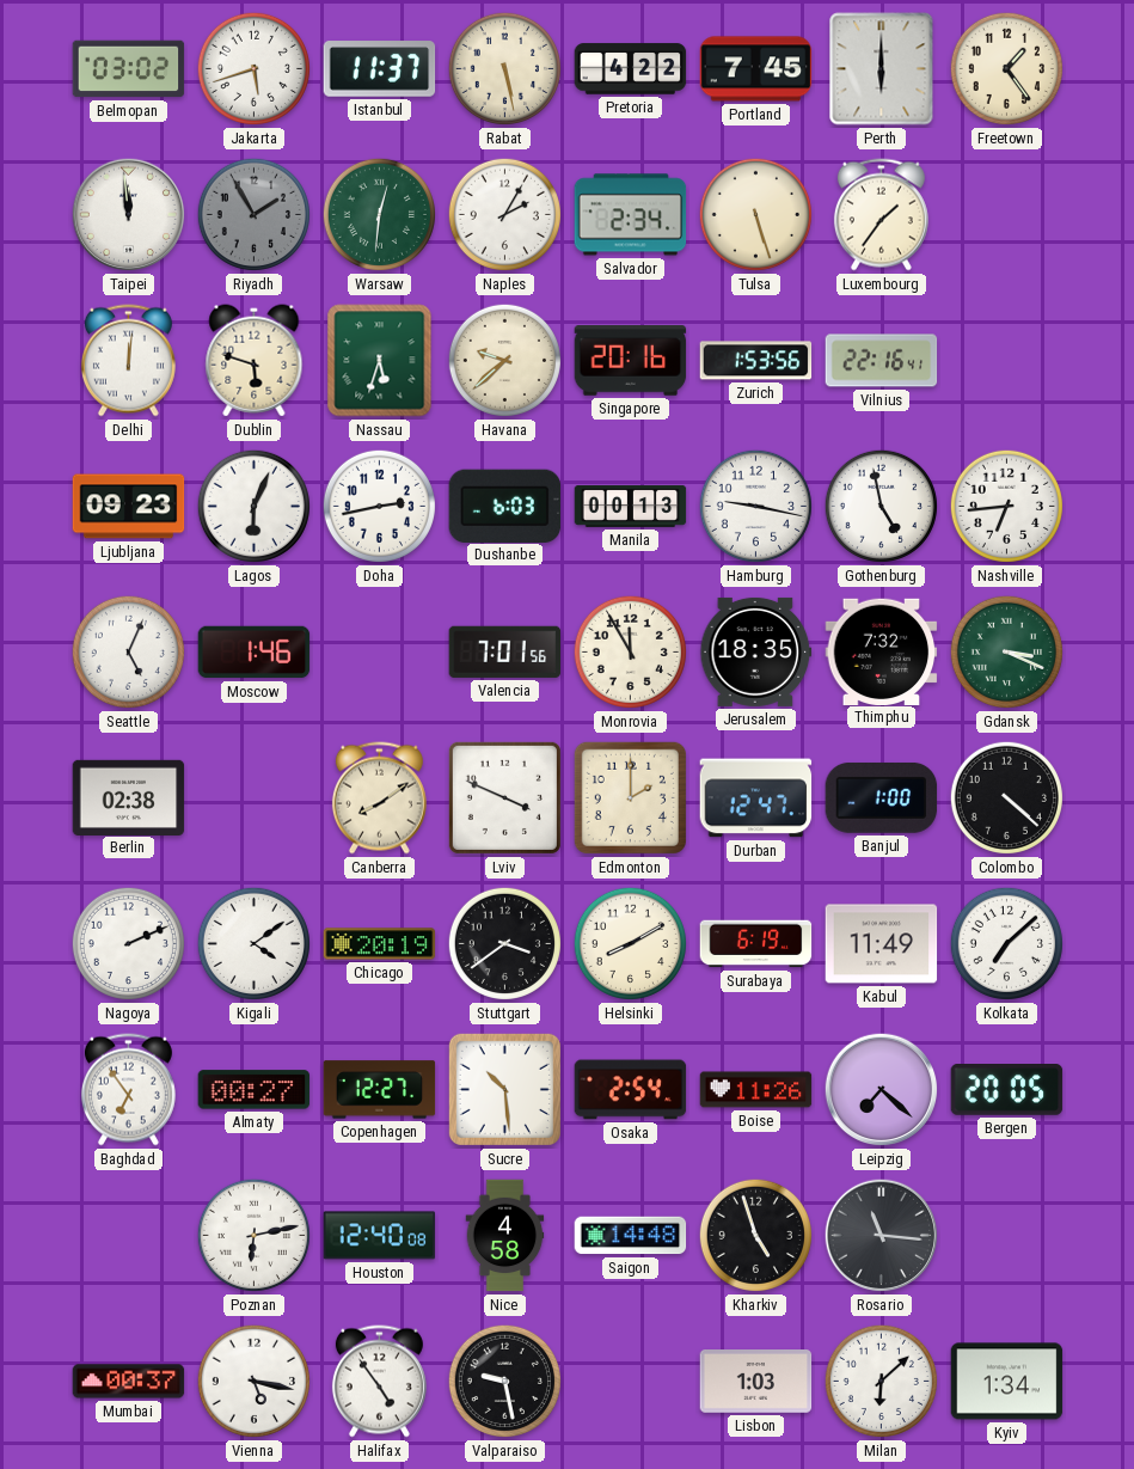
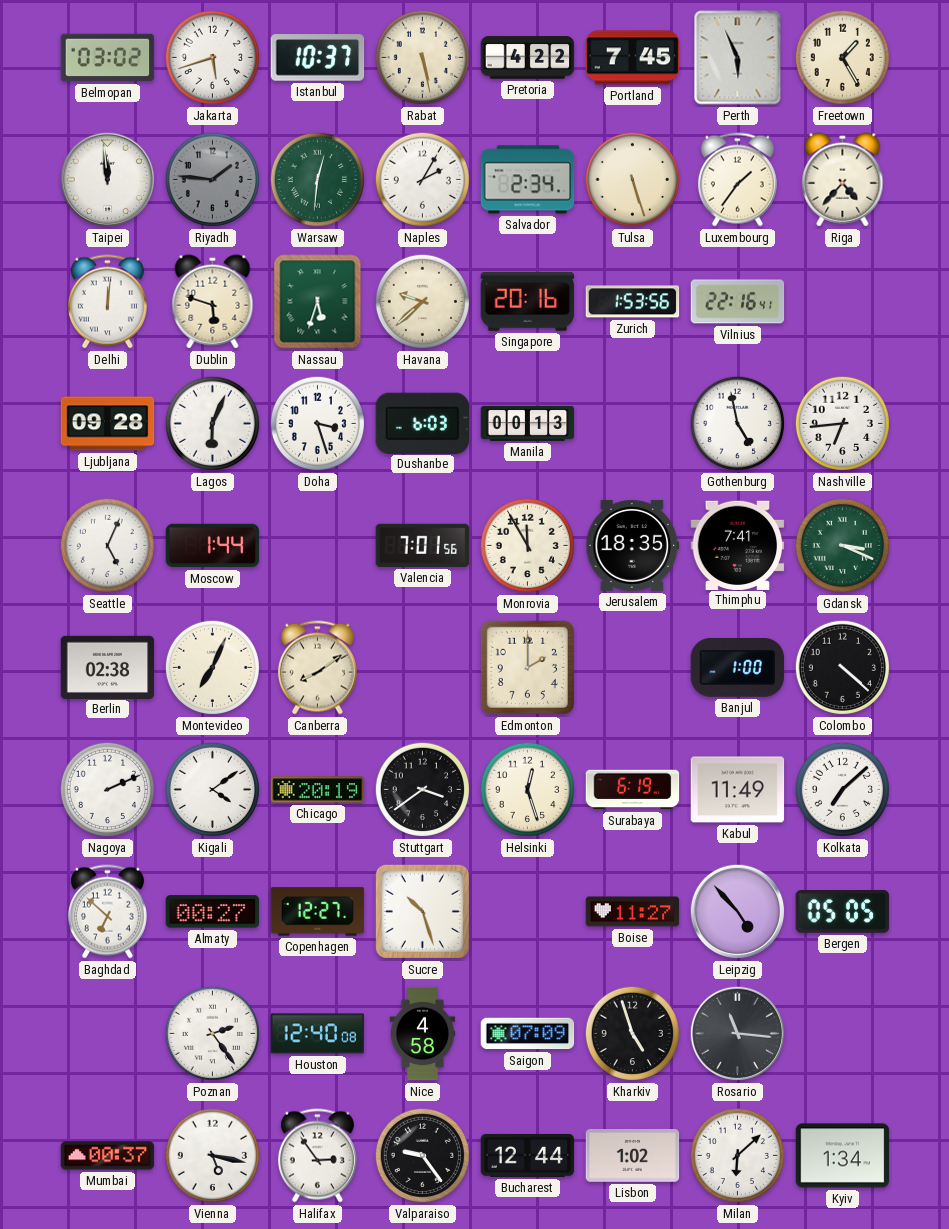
Istanbul: 11:37 -> 10:37 (318, 58)
Perth: 6:00 -> 5:56 (738, 58)
Freetown: 1:24 -> 1:25 (842, 57)
Riyadh: 1:55 -> 1:46 (212, 179)
Riga: none -> 4:37 (843, 180)
Ljubljana: 09:23 -> 09:28 (108, 424)
Doha: 2:43 -> 3:27 (317, 423)
Hamburg: 9:17 -> none (755, 506)
Moscow: 1:46 -> 1:44 (213, 546)
Thimphu: 7:32 -> 7:41 (738, 545)
Montevideo: none -> 7:04 (212, 667)
Lviv: 3:49 -> none (504, 797)
Durban: 12:47 -> none (756, 798)
Helsinki: 8:10 -> 12:27 (527, 789)
Baghdad: 6:54 -> 6:52 (107, 912)
Sucre: 10:29 -> 10:27 (422, 911)
Osaka: 2:54 -> none (631, 1090)
Boise: 11:26 -> 11:27 (633, 912)
Leipzig: 7:22 -> 4:53 (738, 912)
Bergen: 20:05 -> 05:05 (843, 912)
Poznan: 6:13 -> 2:24 (212, 1033)
Saigon: 14:48 -> 07:09 (528, 1034)
Halifax: 4:54 -> 2:54 (317, 1156)
Valparaiso: 9:28 -> 9:24 (422, 1155)
Bucharest: none -> 12:44 (528, 1155)
Lisbon: 1:03 -> 1:02 (633, 1156)
